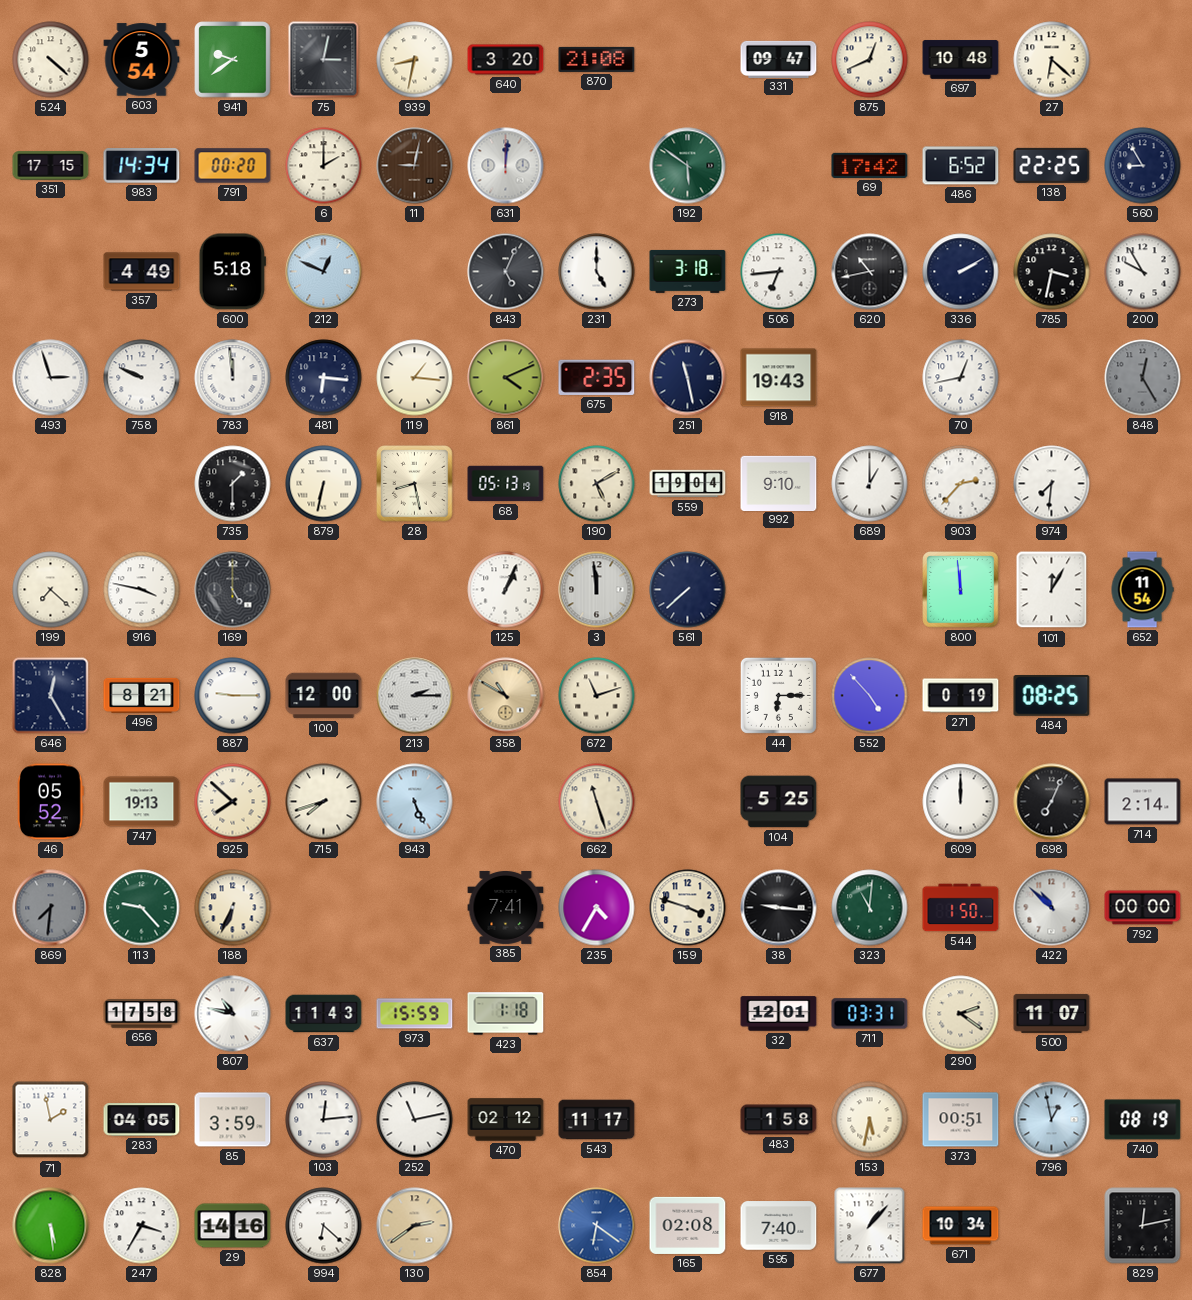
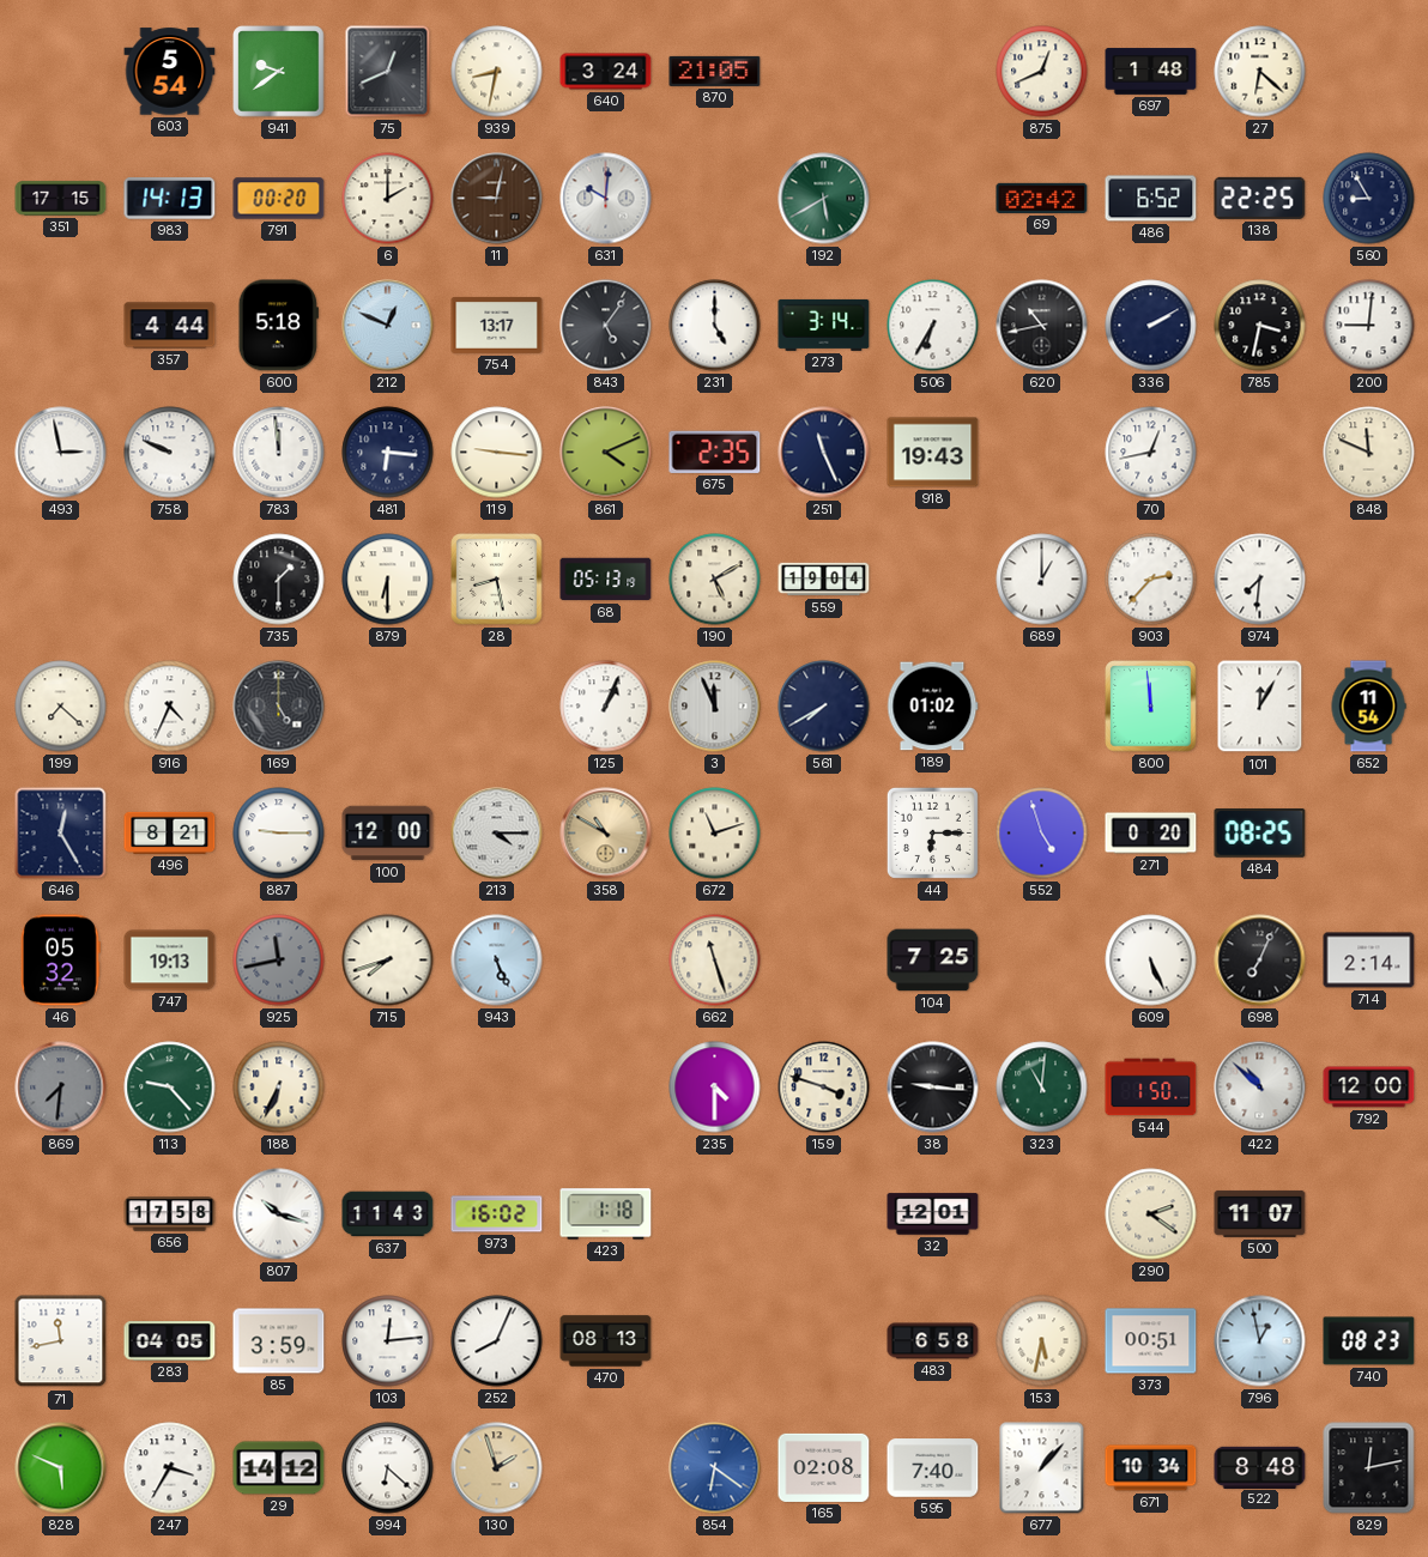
524: 4:22 -> none (51, 60)
75: 3:02 -> 12:41 (388, 72)
640: 3:20 -> 3:24 (606, 72)
870: 21:08 -> 21:05 (715, 71)
331: 09:47 -> none (779, 59)
697: 10:48 -> 1:48 (1151, 72)
983: 14:34 -> 14:13 (170, 199)
631: 12:01 -> 10:01 (606, 199)
192: 5:51 -> 5:40 (824, 199)
69: 17:42 -> 02:42 (1042, 198)
357: 4:49 -> 4:44 (170, 326)
754: none -> 13:17 (497, 325)
843: 5:04 -> 5:06 (606, 326)
273: 3:18 -> 3:14 (824, 325)
506: 6:44 -> 6:35 (933, 326)
200: 9:55 -> 9:01 (1369, 326)
493: 2:57 -> 2:58 (61, 453)
119: 1:16 -> 9:16 (497, 453)
251: 11:28 -> 11:26 (824, 453)
848: 12:25 -> 11:49 (1369, 453)
848 dial: grey -> cream (1369, 453)
879: 6:32 -> 6:30 (388, 580)
992: 9:10 -> none (779, 483)
916: 3:47 -> 4:34 (170, 707)
3: 11:59 -> 11:56 (715, 707)
561: 7:38 -> 7:40 (824, 707)
189: none -> 01:02 (933, 707)
213: 2:15 -> 4:15 (497, 834)
552: 4:53 -> 4:57 (1042, 834)
271: 0:19 -> 0:20 (1151, 834)
46: 05:52 -> 05:32 (61, 961)
925: 7:52 -> 11:43 (279, 961)
925 dial: cream -> grey (279, 961)
104: 5:25 -> 7:25 (933, 961)
609: 12:00 -> 5:26 (1151, 961)
385: 7:41 -> none (506, 907)
235: 4:35 -> 4:30 (715, 1088)
792: 00:00 -> 12:00 (1369, 1088)
807: 10:47 -> 10:18 (279, 1214)
973: 15:59 -> 16:02 (497, 1214)
711: 03:31 -> none (870, 1014)
71: 1:58 -> 11:43 (61, 1341)
252: 11:13 -> 8:04 (497, 1341)
470: 02:12 -> 08:13 (606, 1341)
543: 11:17 -> none (597, 1120)
483: 1:58 -> 6:58 (933, 1341)
740: 08:19 -> 08:23 (1369, 1341)
828: 5:29 -> 5:49 (61, 1468)
29: 14:16 -> 14:12 (279, 1468)
130: 2:39 -> 1:57 (497, 1468)
522: none -> 8:48 (1260, 1467)
